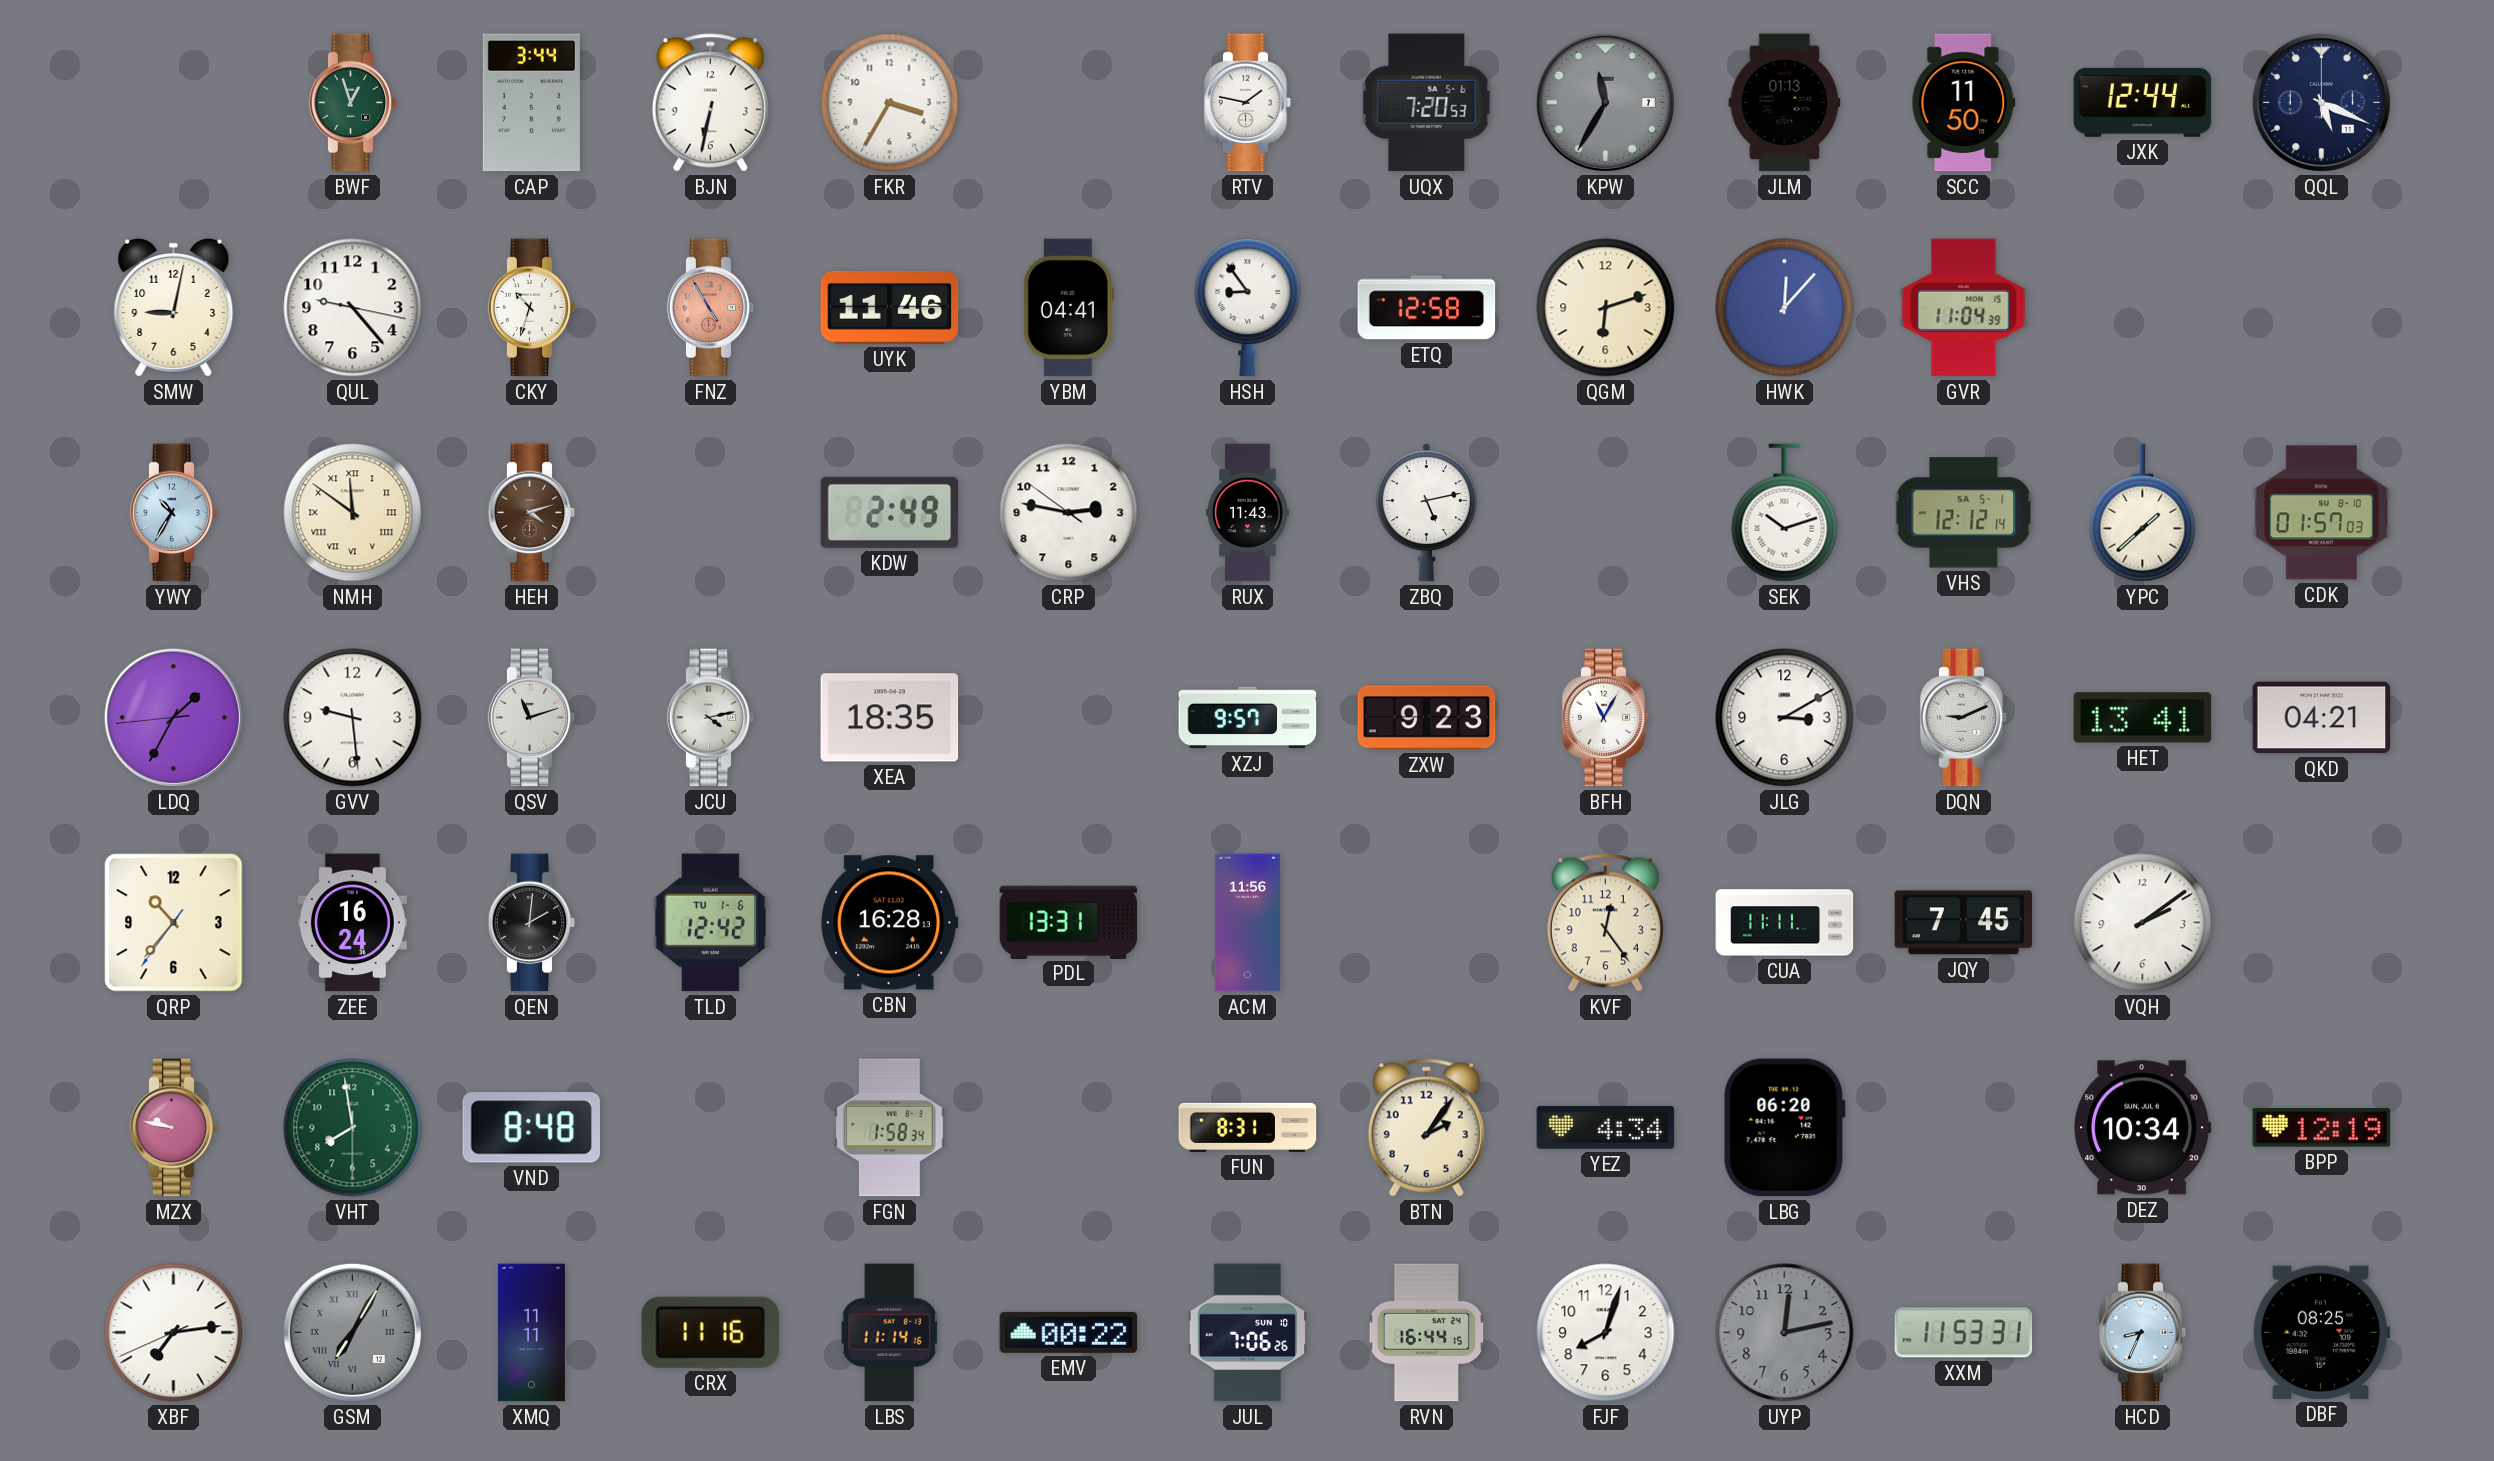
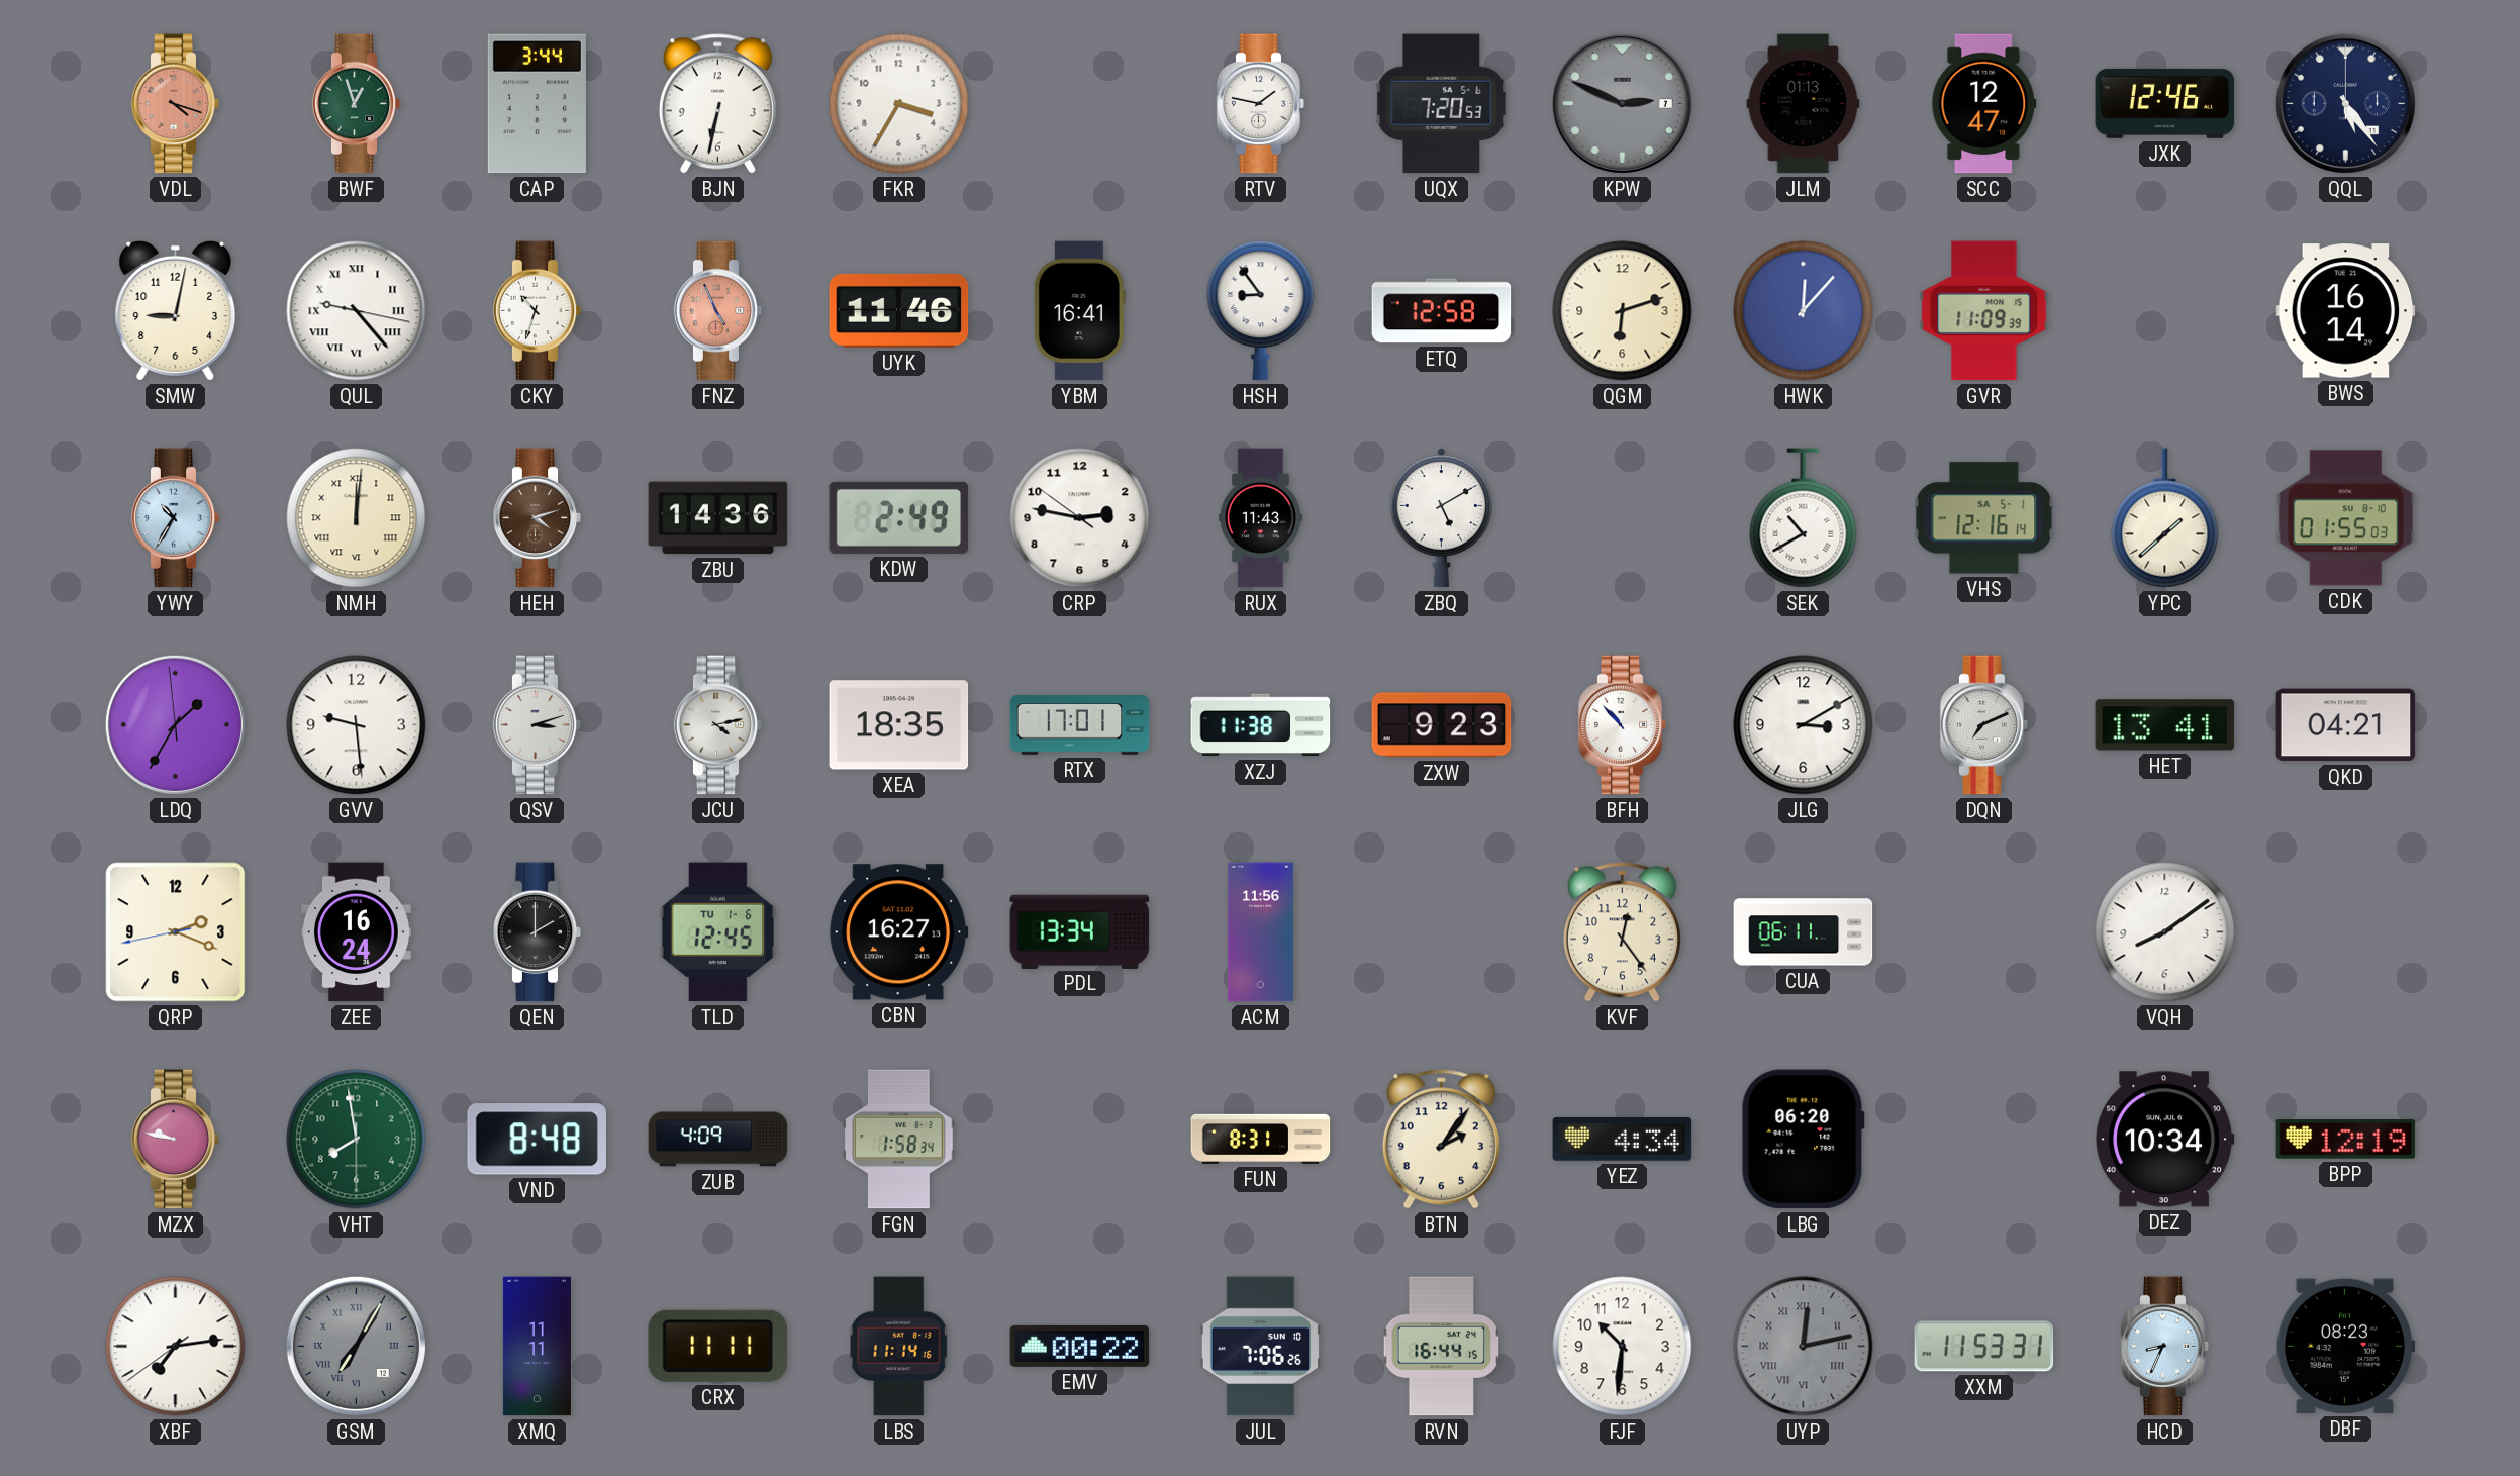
VDL: none -> 4:18 (176, 104)
KPW: 11:35 -> 2:49 (1622, 103)
SCC: 11:50 -> 12:47 (1984, 104)
JXK: 12:44 -> 12:46 (2165, 103)
QQL: 5:19 -> 5:24 (2345, 103)
QUL numerals: Arabic -> Roman (357, 311)
FNZ: 4:55 -> 4:56 (718, 311)
YBM: 04:41 -> 16:41 (1079, 311)
GVR: 11:04 -> 11:09 (1984, 311)
BWS: none -> 16:14 (2346, 311)
NMH: 11:51 -> 12:01 (357, 518)
ZBU: none -> 14:36 (718, 518)
ZBQ: 5:13 -> 5:10 (1441, 518)
SEK: 10:12 -> 10:40 (1804, 518)
VHS: 12:12 -> 12:16 (1984, 518)
CDK: 01:57 -> 01:55 (2346, 518)
LDQ: 1:34:44 -> 1:34:59 (175, 724)
QSV: 11:12 -> 3:12 (538, 725)
RTX: none -> 17:01 (1080, 725)
XZJ: 9:57 -> 11:38 (1261, 725)
BFH: 11:05 -> 10:53 (1623, 725)
DQN: 9:11 -> 7:11 (1984, 725)
QRP: 10:36 -> 2:18 (176, 932)
QEN: 2:01 -> 2:00 (538, 932)
TLD: 12:42 -> 12:45 (718, 932)
CBN: 16:28 -> 16:27 (899, 932)
PDL: 13:31 -> 13:34 (1080, 931)
CUA: 11:11 -> 06:11 (1804, 932)
JQY: 7:45 -> none (1964, 923)
VQH: 2:09 -> 8:09 (2165, 932)
ZUB: none -> 4:09 (718, 1140)
XBF: 7:13:41 -> 7:13:39 (176, 1347)
CRX: 11:16 -> 11:11 (717, 1346)
FJF: 8:03 -> 10:31 (1623, 1347)
UYP numerals: Arabic -> Roman (1804, 1347)
DBF: 08:25 -> 08:23 (2345, 1346)
